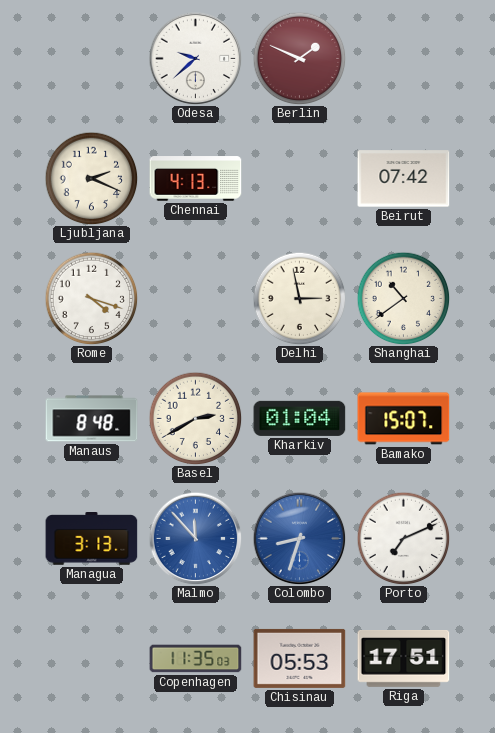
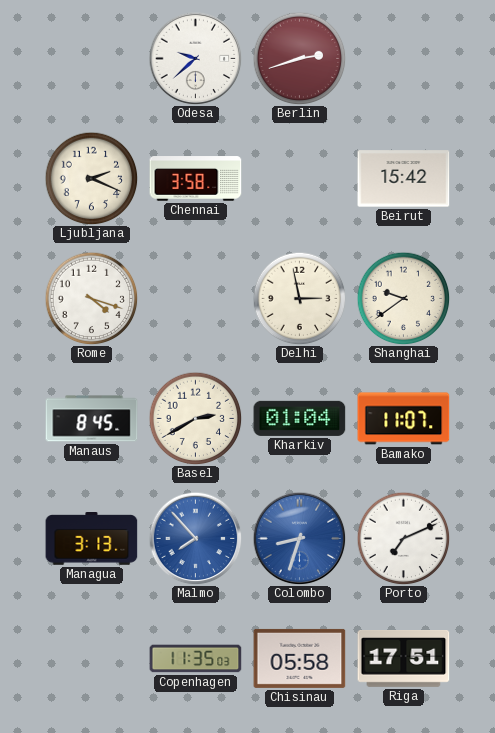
Berlin: 1:49 -> 2:42 (299, 58)
Chennai: 4:13 -> 3:58 (196, 179)
Beirut: 07:42 -> 15:42 (404, 179)
Shanghai: 10:39 -> 9:39 (403, 298)
Manaus: 8:48 -> 8:45 (92, 419)
Bamako: 15:07 -> 11:07 (404, 419)
Malmo: 11:53 -> 7:53 (195, 538)
Chisinau: 05:53 -> 05:58 (300, 658)
